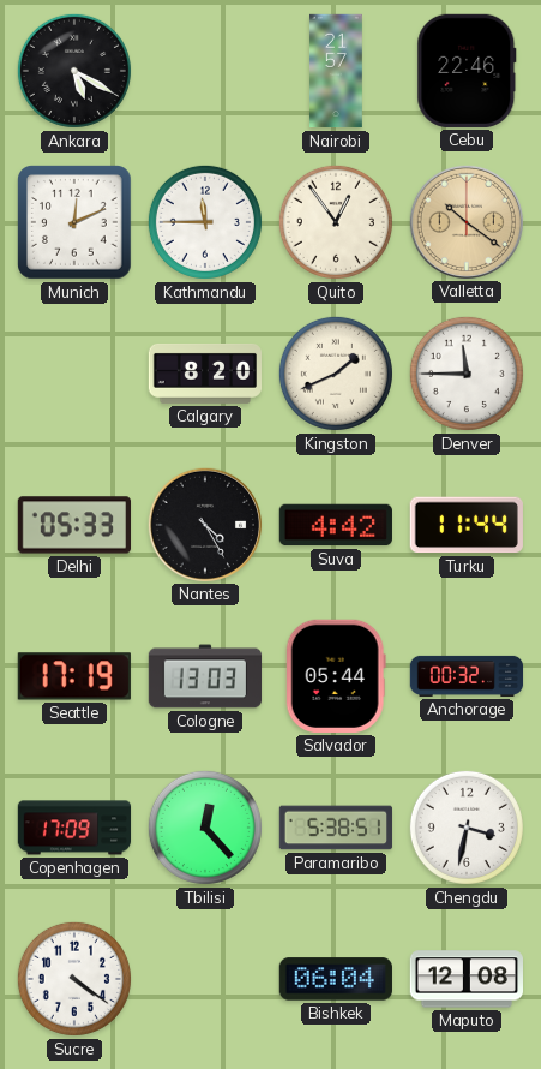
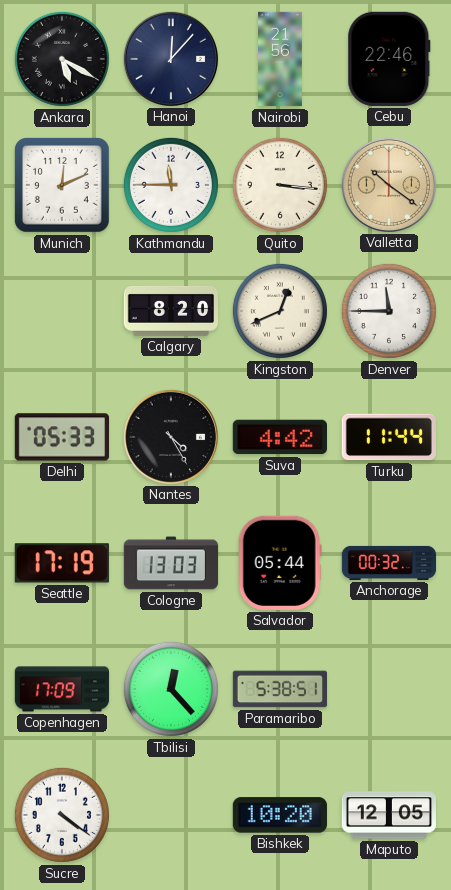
Hanoi: none -> 12:07 (170, 58)
Nairobi: 21:57 -> 21:56 (280, 59)
Quito: 12:54 -> 3:16 (280, 185)
Kingston: 1:41 -> 12:41 (280, 311)
Chengdu: 3:32 -> none (467, 828)
Bishkek: 06:04 -> 10:20 (280, 815)
Maputo: 12:08 -> 12:05 (388, 815)
